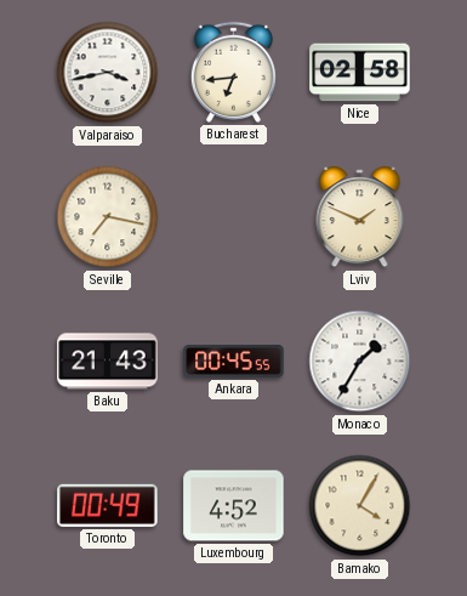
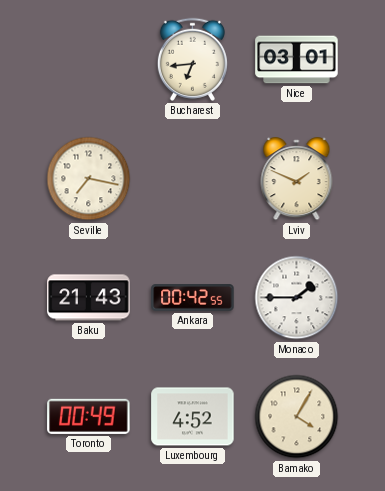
Valparaiso: 3:43 -> none (108, 73)
Nice: 02:58 -> 03:01 (297, 60)
Ankara: 00:45 -> 00:42 (193, 298)
Monaco: 1:35 -> 1:45 (297, 298)
